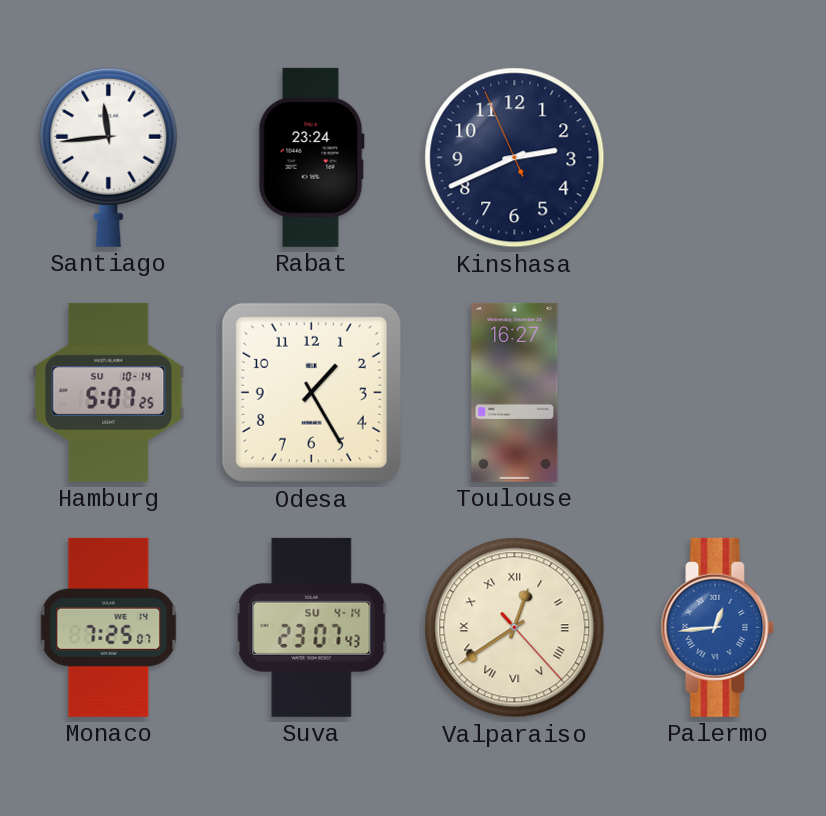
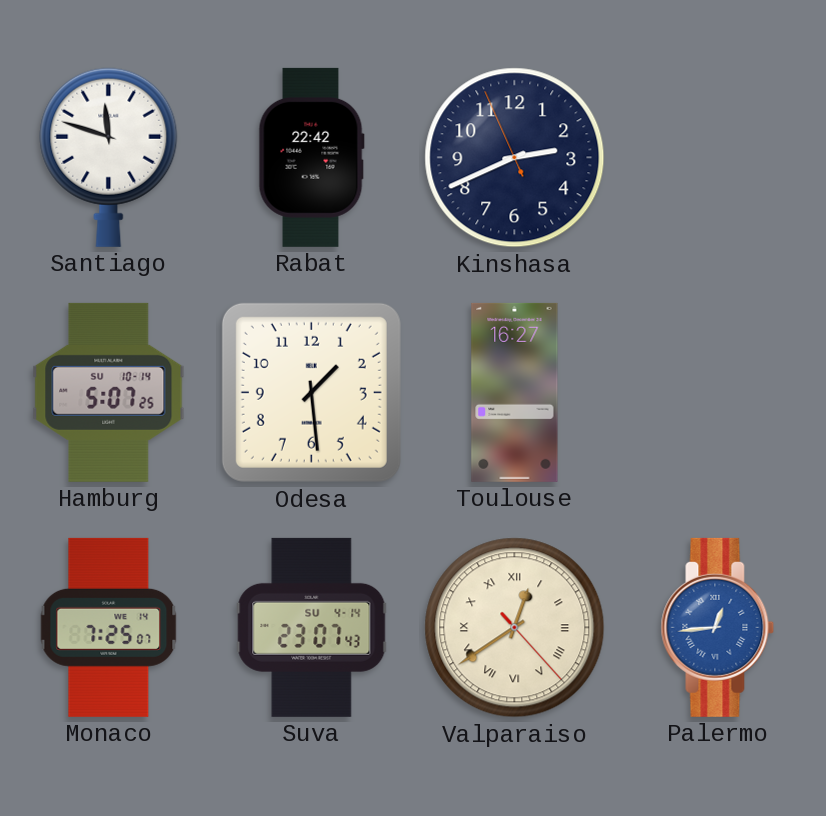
Santiago: 11:44 -> 11:48 (109, 157)
Rabat: 23:24 -> 22:42 (311, 157)
Odesa: 1:25 -> 1:29 (311, 392)
